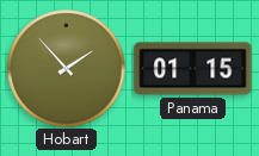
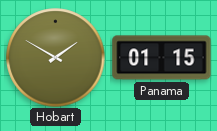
Hobart: 1:53 -> 1:50 (56, 58)
